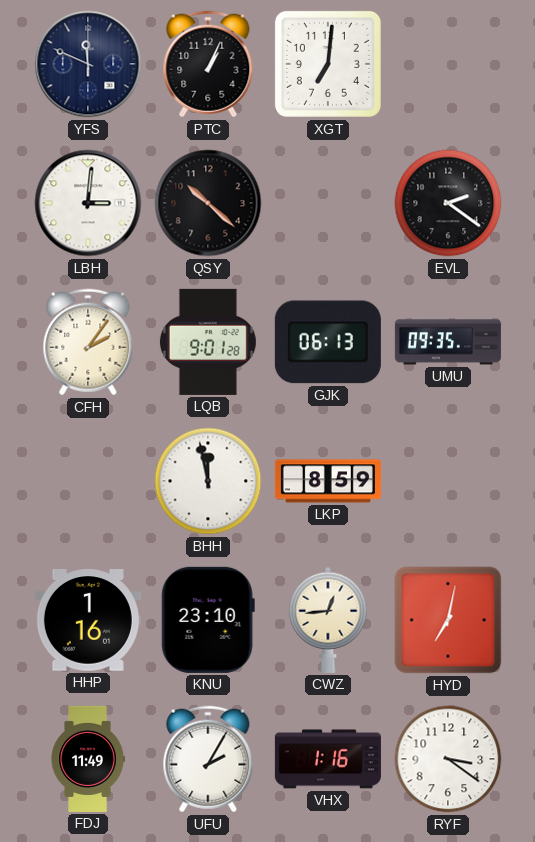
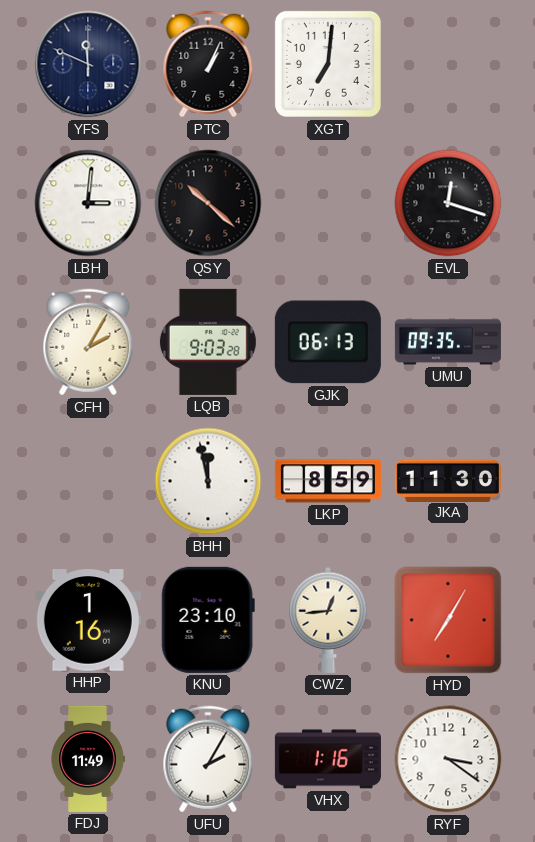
EVL: 2:21 -> 12:18 (448, 203)
CFH: 2:06 -> 2:05 (88, 342)
LQB: 9:01 -> 9:03 (208, 342)
JKA: none -> 11:30 (448, 480)
HYD: 7:02 -> 7:05 (448, 620)
